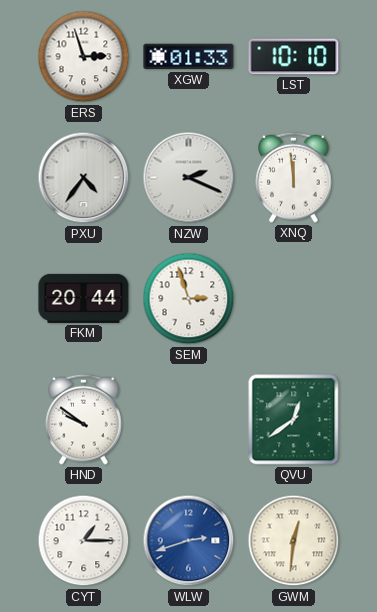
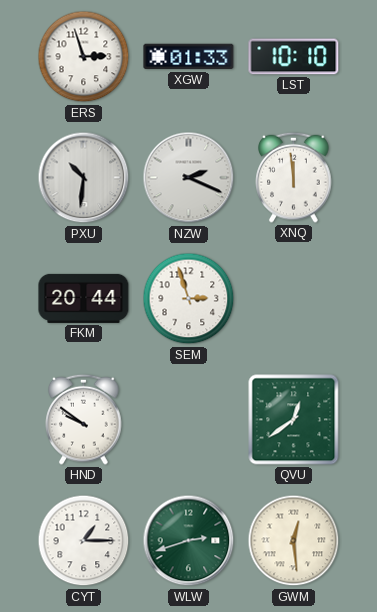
PXU: 4:36 -> 10:31 (84, 178)
WLW dial: blue -> green (189, 541)
GWM: 12:31 -> 12:29 (294, 541)
